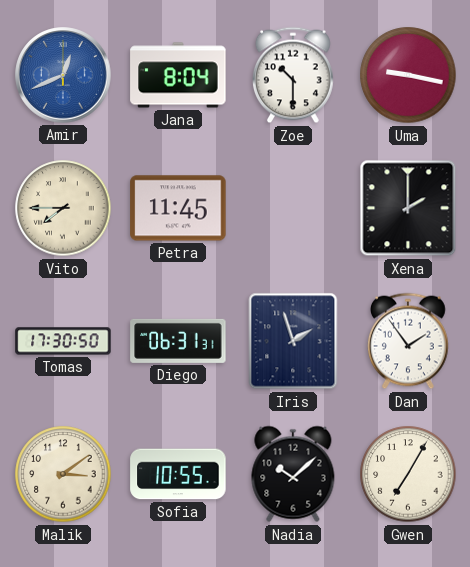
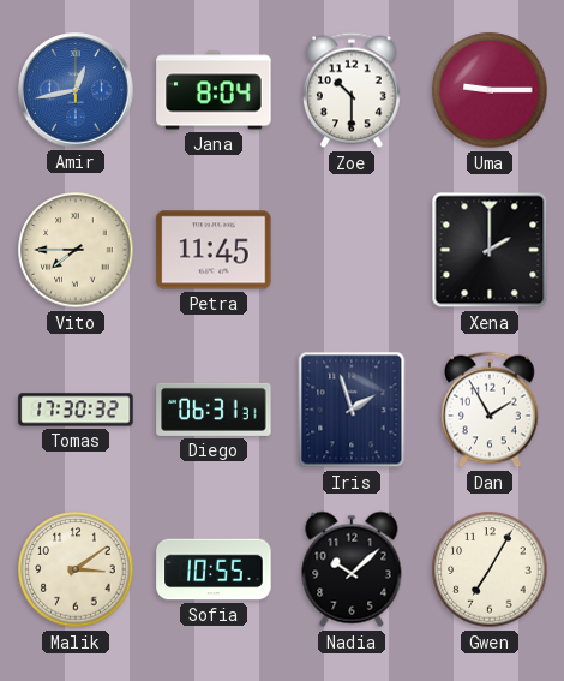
Amir: 12:41 -> 12:43 (76, 90)
Uma: 9:17 -> 9:15 (490, 90)
Tomas: 17:30:50 -> 17:30:32 (76, 410)
Dan: 1:54 -> 1:55 (490, 410)
